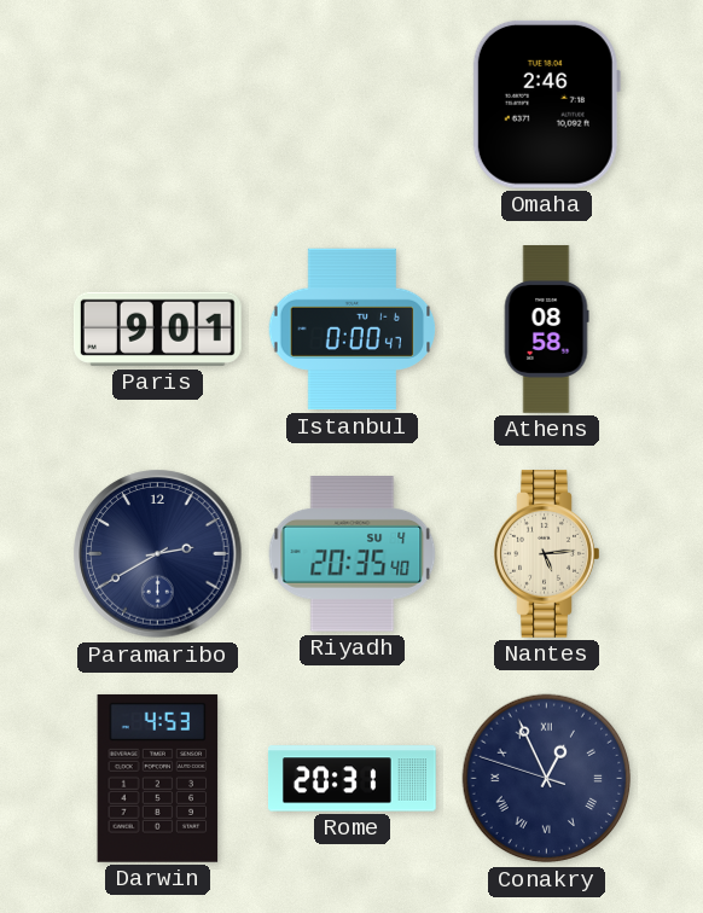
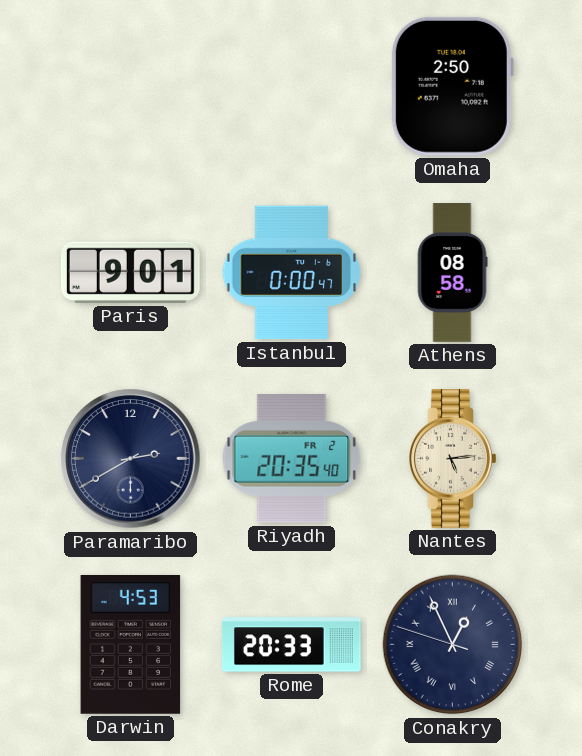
Omaha: 2:46 -> 2:50 (452, 86)
Riyadh date: SU 4 -> FR 2 (292, 459)
Rome: 20:31 -> 20:33 (291, 645)
